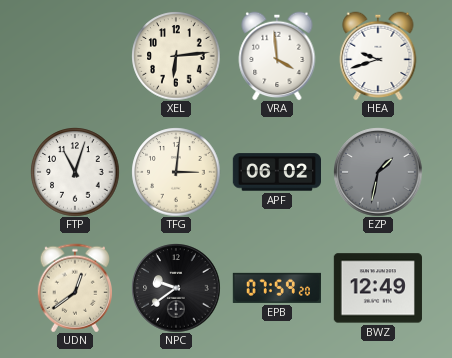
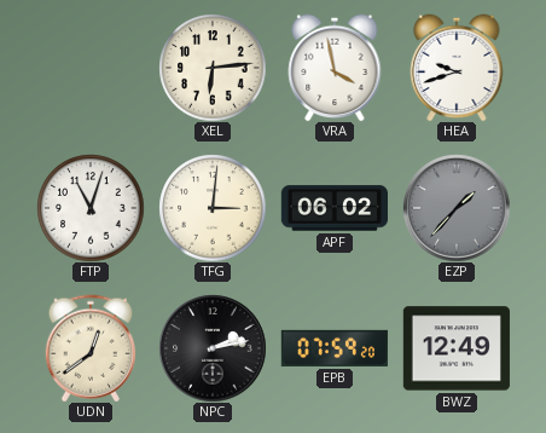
VRA: 3:59 -> 3:58 (335, 68)
EZP: 1:32 -> 1:37 (457, 208)
NPC: 9:39 -> 2:13 (213, 348)
